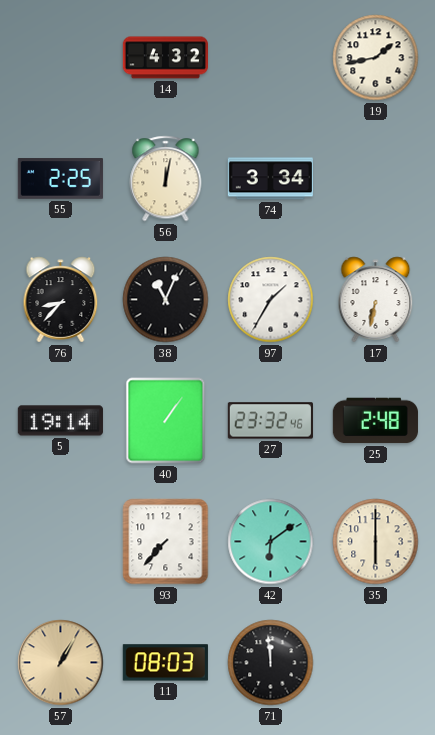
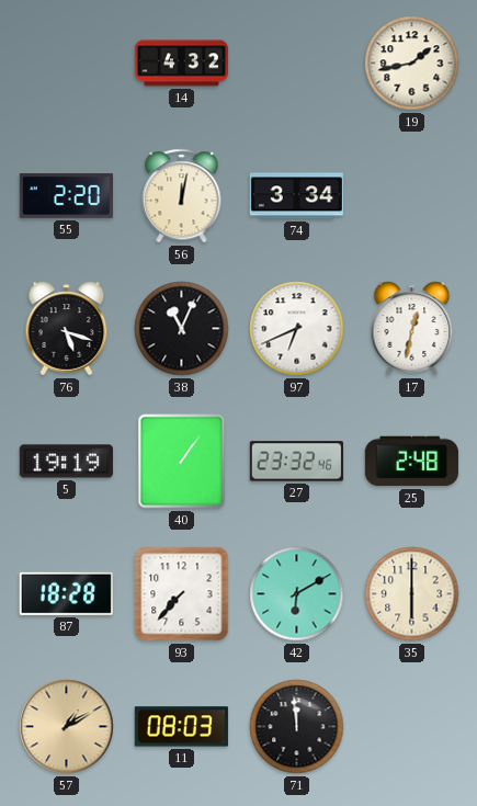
55: 2:25 -> 2:20 (66, 196)
76: 8:37 -> 5:18 (67, 329)
97: 1:35 -> 6:41 (297, 329)
17: 6:32 -> 12:32 (412, 329)
5: 19:14 -> 19:19 (66, 462)
87: none -> 18:28 (66, 593)
42: 6:09 -> 6:10 (297, 594)
57: 1:05 -> 1:10 (67, 727)
